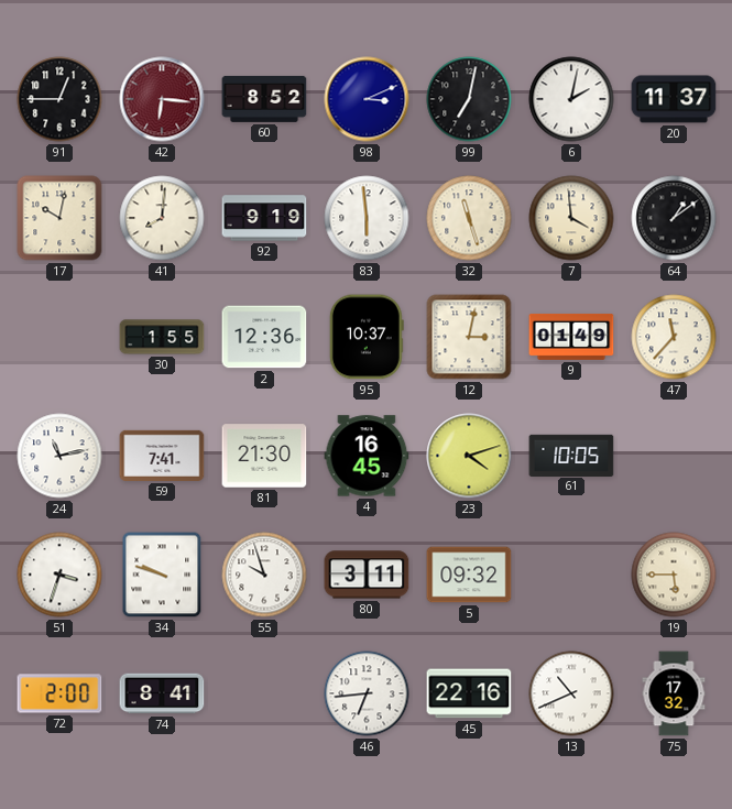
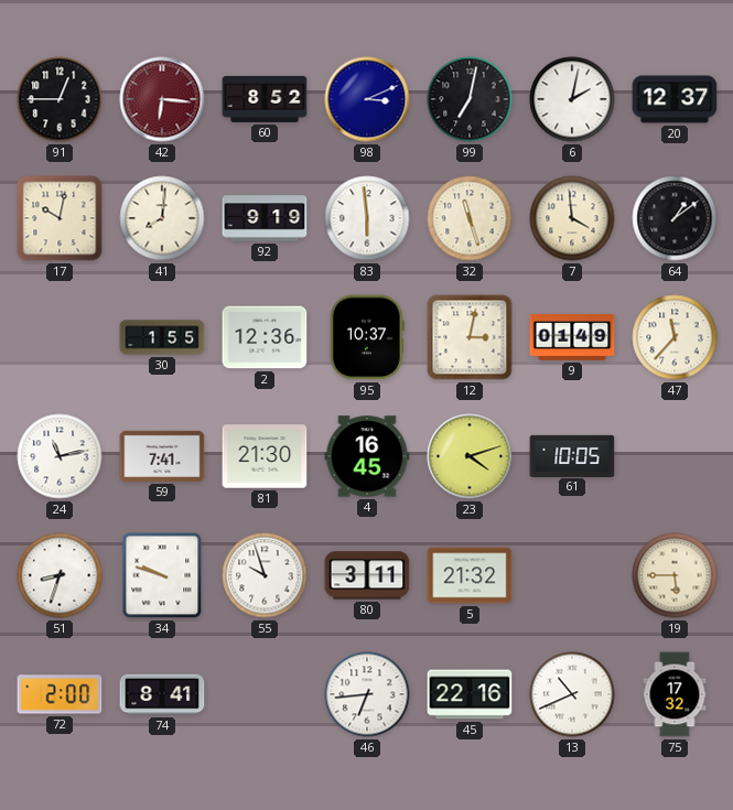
20: 11:37 -> 12:37 (675, 99)
51: 3:33 -> 8:33 (60, 575)
5: 09:32 -> 21:32 (470, 575)
